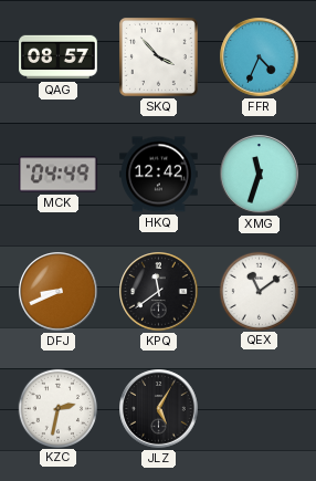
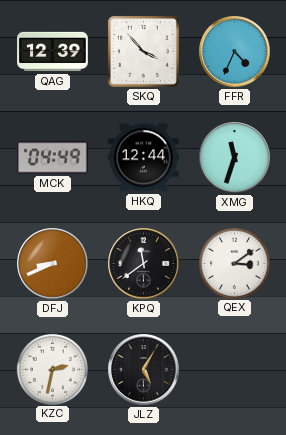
QAG: 08:57 -> 12:39 (53, 52)
HKQ: 12:42 -> 12:44 (144, 158)
QEX: 11:09 -> 3:09 (234, 263)
